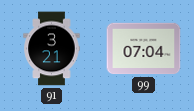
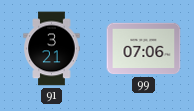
99: 07:04 -> 07:06 (144, 49)
